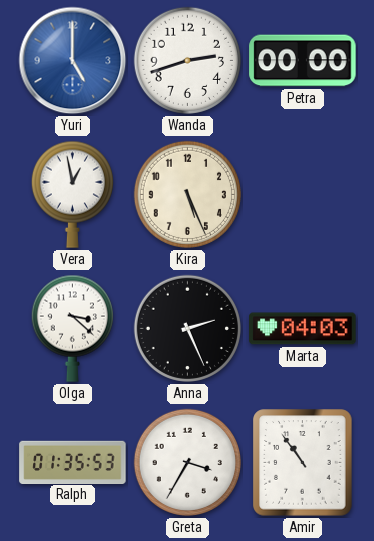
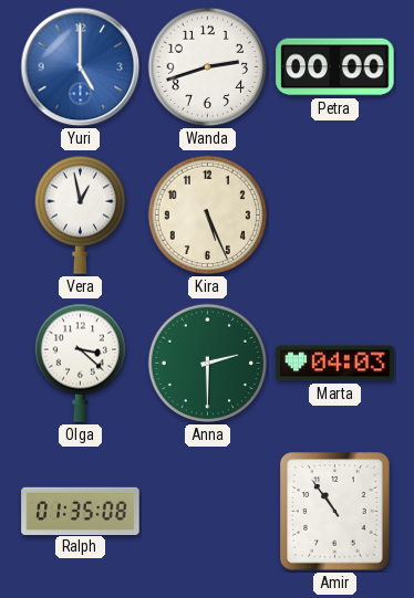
Anna: 2:26 -> 2:30 (207, 363)
Anna dial: black -> green (207, 363)
Ralph: 01:35:53 -> 01:35:08 (81, 511)
Greta: 3:35 -> none (187, 462)
